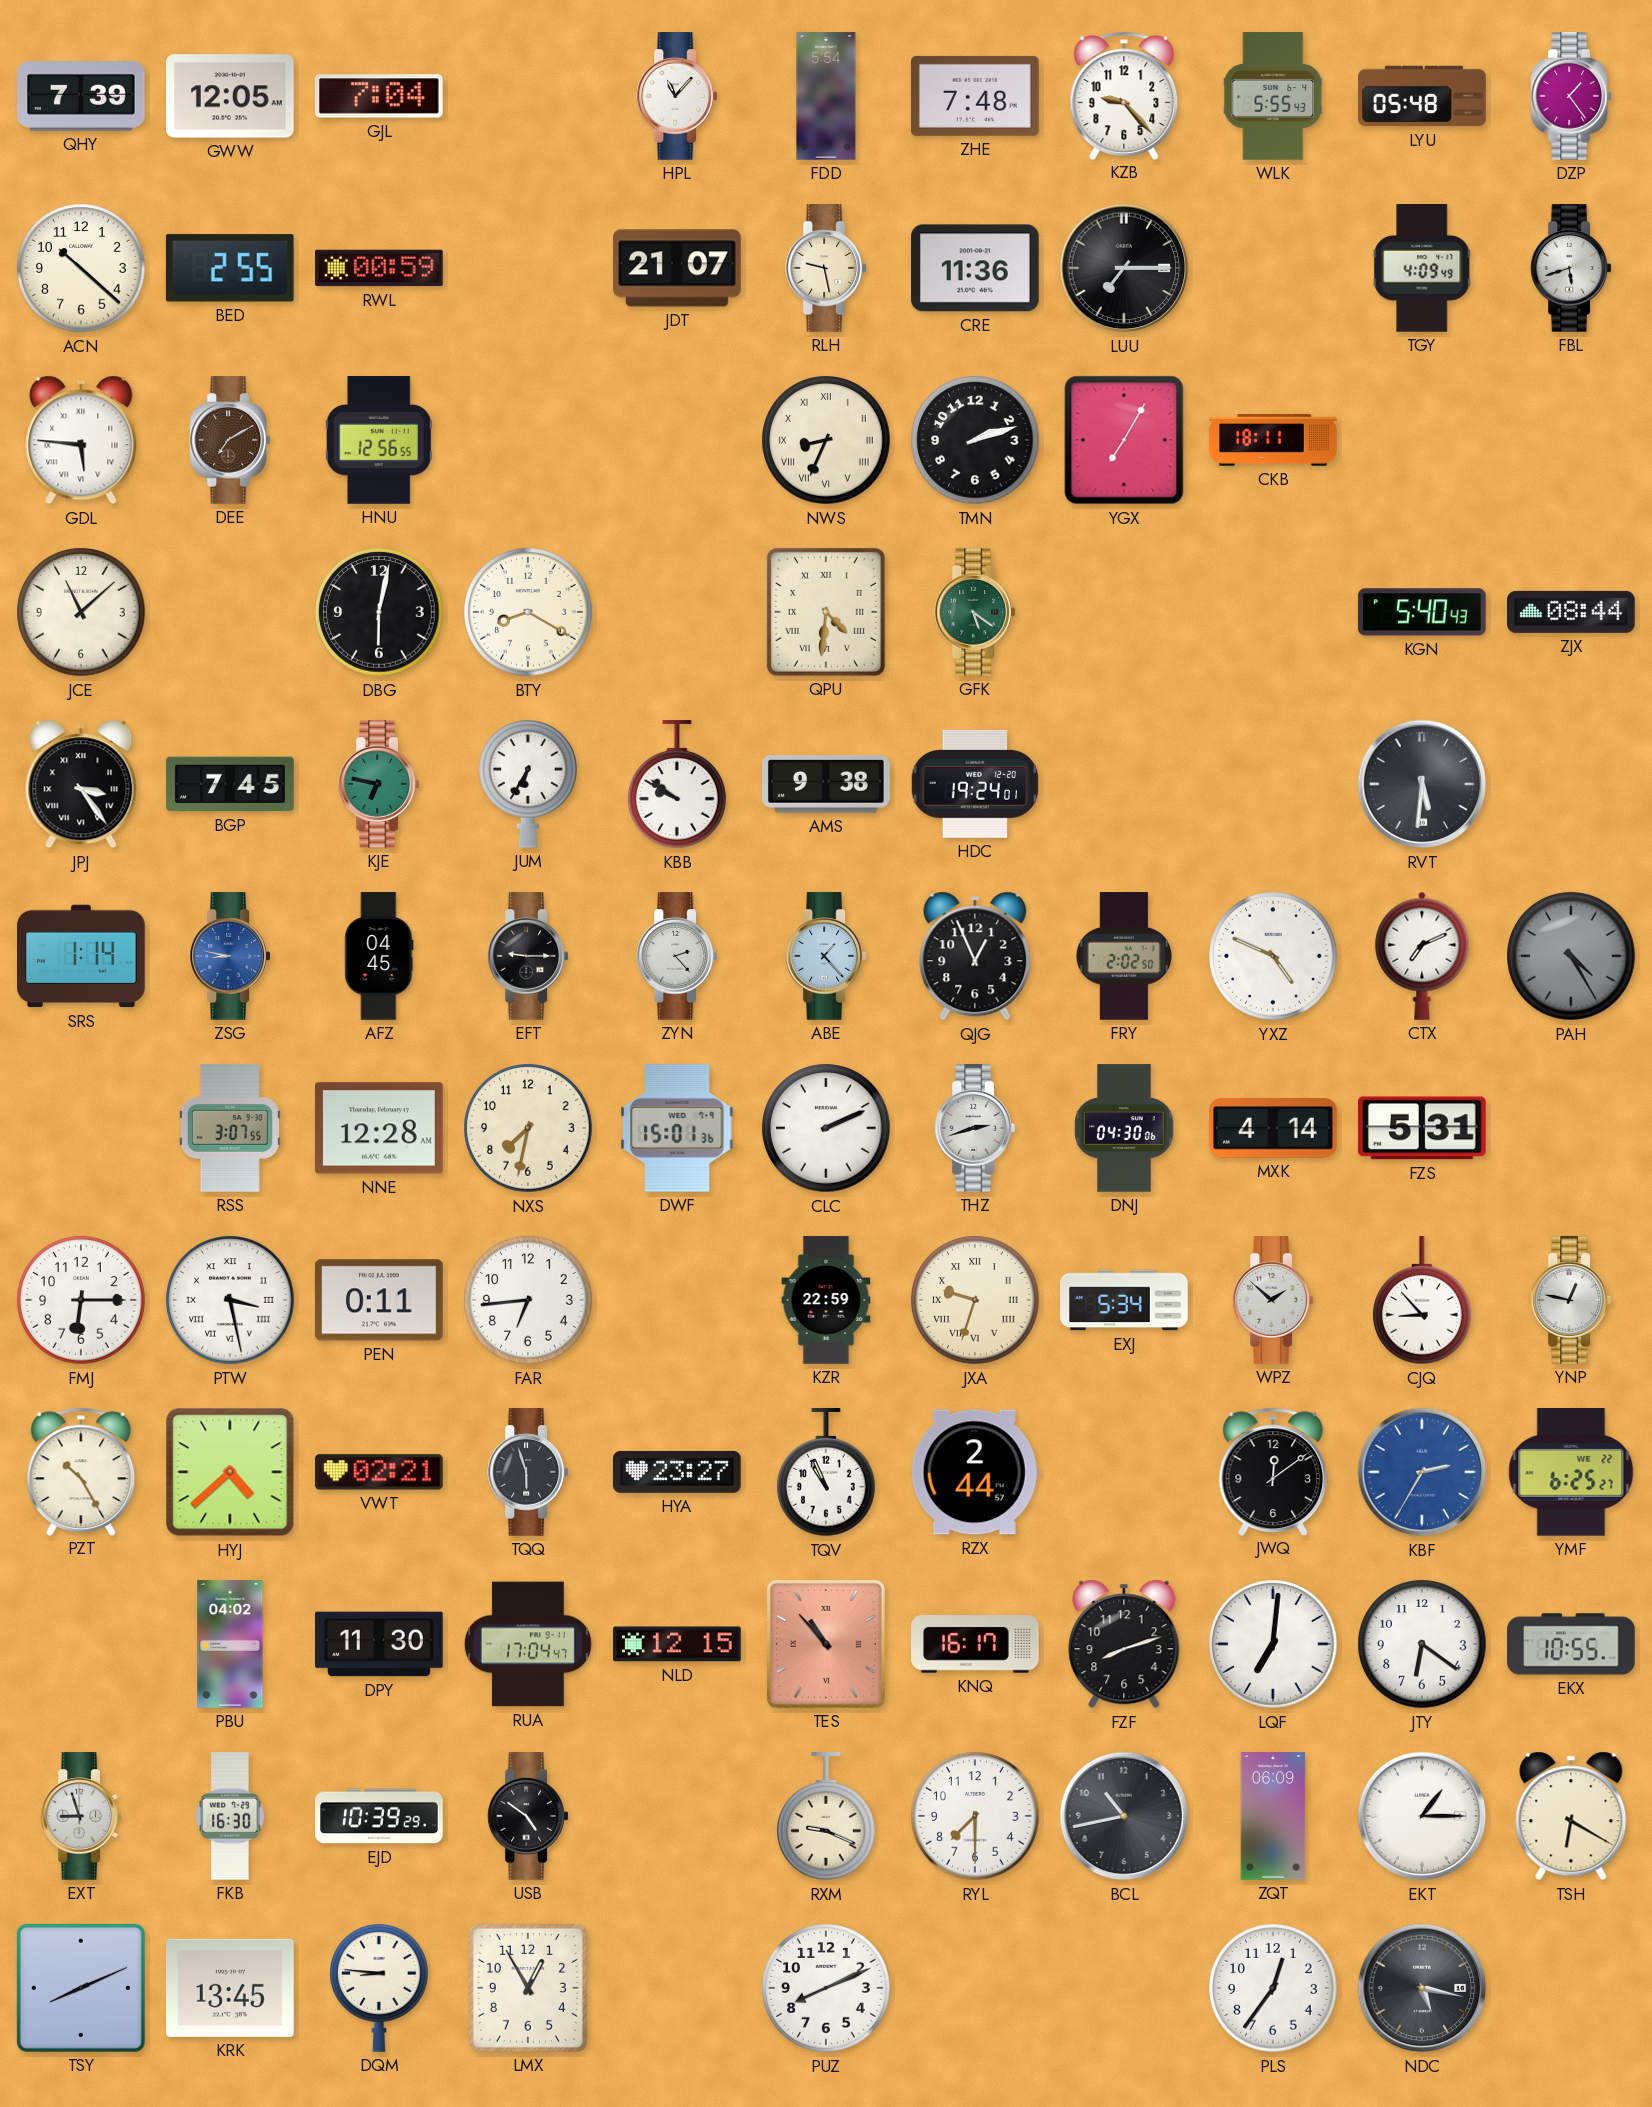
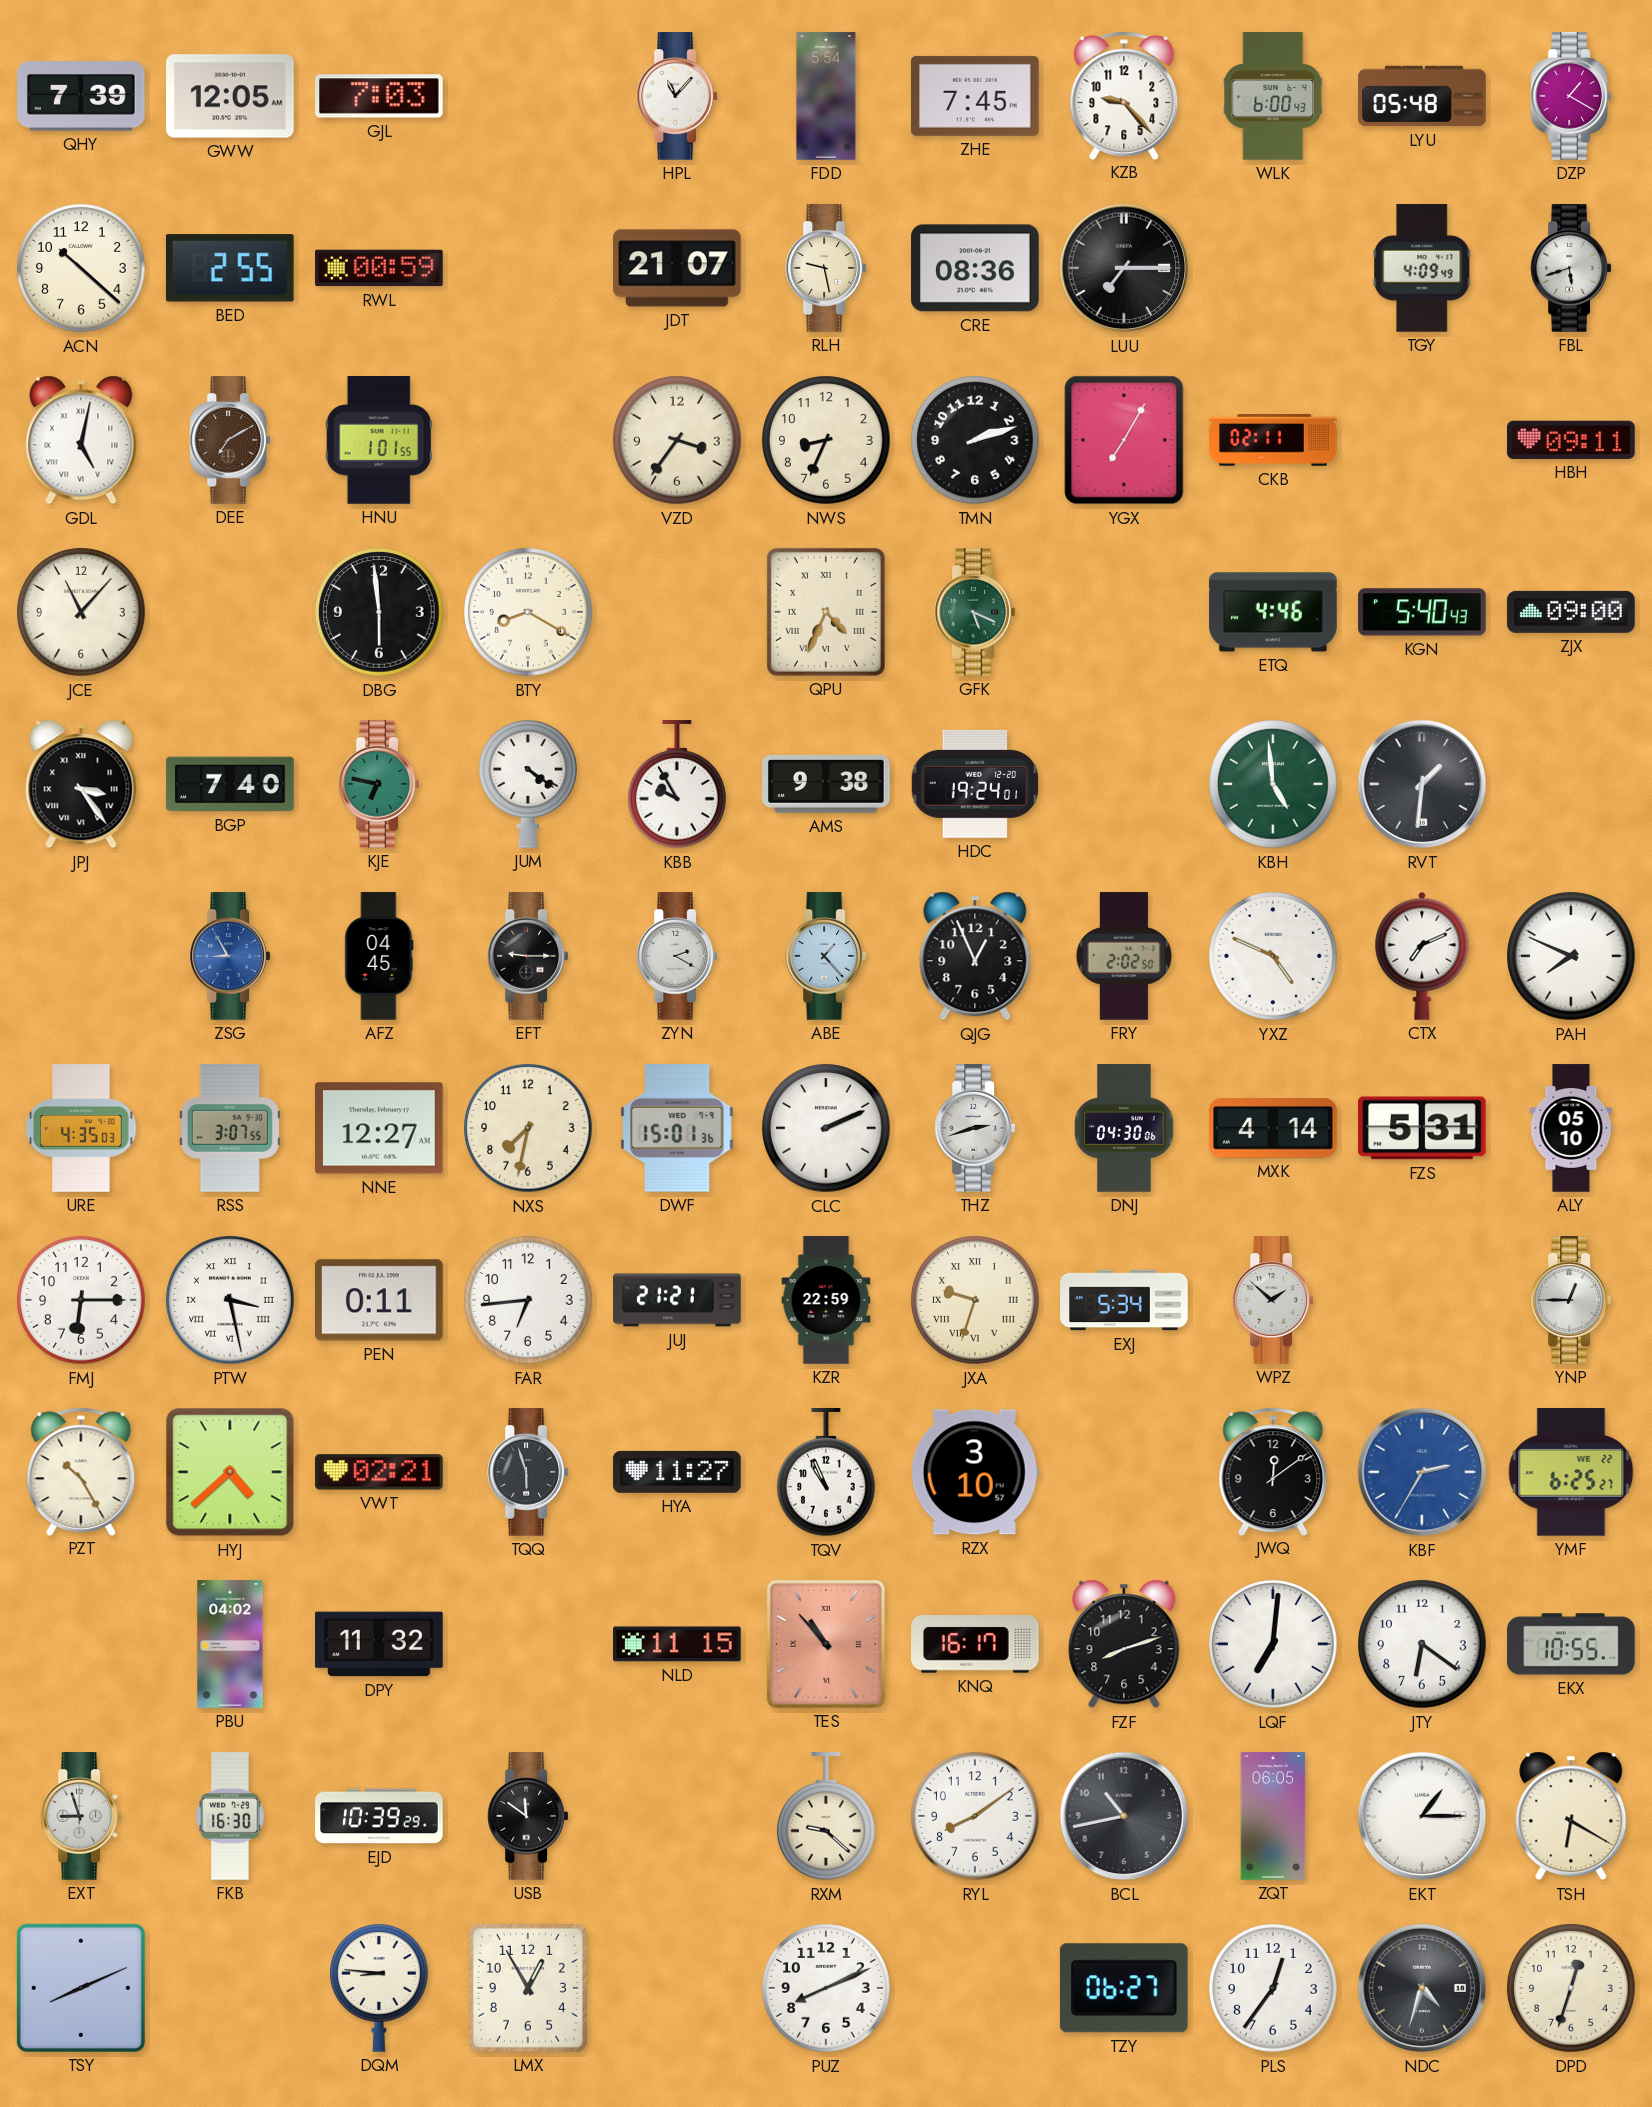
GJL: 7:04 -> 7:03 (380, 96)
ZHE: 7:48 -> 7:45 (976, 96)
WLK: 5:55 -> 6:00 (1273, 96)
DZP: 1:24 -> 1:20 (1571, 96)
CRE: 11:36 -> 08:36 (975, 268)
GDL: 5:46 -> 5:02 (81, 440)
HNU: 12:56 -> 1:01 (379, 440)
VZD: none -> 3:36 (677, 440)
NWS numerals: Roman -> Arabic (826, 440)
CKB: 18:11 -> 02:11 (1273, 440)
HBH: none -> 09:11 (1571, 440)
JCE: 11:08 -> 11:07 (81, 612)
DBG: 6:02 -> 5:59 (379, 612)
QPU: 4:31 -> 4:34 (826, 612)
GFK: 5:21 -> 5:19 (975, 612)
ETQ: none -> 4:46 (1273, 612)
ZJX: 08:44 -> 09:00 (1571, 612)
BGP: 7:45 -> 7:40 (230, 784)
JUM: 6:35 -> 4:21 (529, 784)
KBB: 9:51 -> 9:55 (678, 785)
KBH: none -> 4:59 (1273, 784)
RVT: 5:31 -> 1:31 (1422, 784)
SRS: 1:14 -> none (81, 956)
ZSG: 8:47 -> 8:55 (230, 956)
ZYN: 2:23 -> 2:20 (677, 956)
PAH: 4:25 -> 7:49 (1571, 956)
PAH dial: grey -> white (1571, 956)
URE: none -> 4:35 (81, 1128)
NNE: 12:28 -> 12:27 (379, 1128)
ALY: none -> 05:10 (1571, 1128)
JUJ: none -> 21:21 (677, 1300)
CJQ: 8:53 -> none (1423, 1301)
YNP: 12:47 -> 12:45 (1571, 1300)
HYA: 23:27 -> 11:27 (677, 1472)
RZX: 2:44 -> 3:10 (975, 1472)
DPY: 11:30 -> 11:32 (379, 1644)
RUA: 17:04 -> none (528, 1644)
NLD: 12:15 -> 11:15 (677, 1644)
USB: 4:51 -> 11:51 (528, 1816)
RXM: 9:19 -> 9:22 (827, 1817)
RYL: 7:30 -> 8:09 (975, 1816)
ZQT: 06:09 -> 06:05 (1273, 1816)
KRK: 13:45 -> none (230, 1988)
TZY: none -> 06:27 (1124, 1988)
NDC: 5:17 -> 4:33 (1422, 1988)
DPD: none -> 12:33 (1571, 1988)
